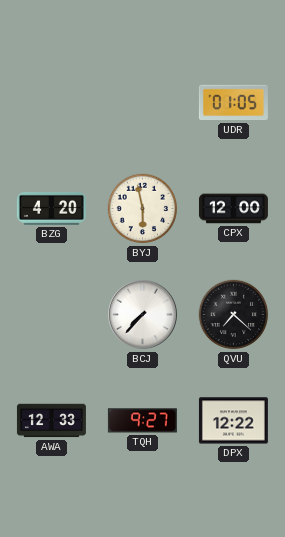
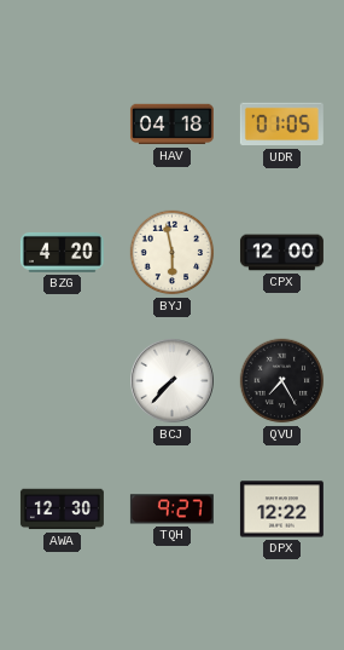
HAV: none -> 04:18 (171, 125)
QVU: 7:22 -> 7:25 (282, 381)
AWA: 12:33 -> 12:30 (62, 510)
